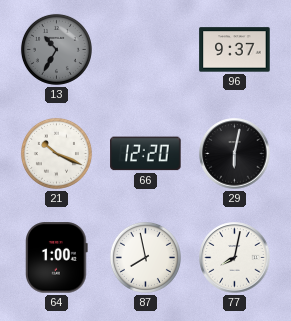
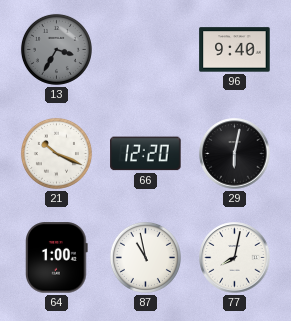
13: 10:35 -> 3:35 (56, 49)
96: 9:37 -> 9:40 (235, 50)
87: 7:58 -> 10:58 (145, 257)
